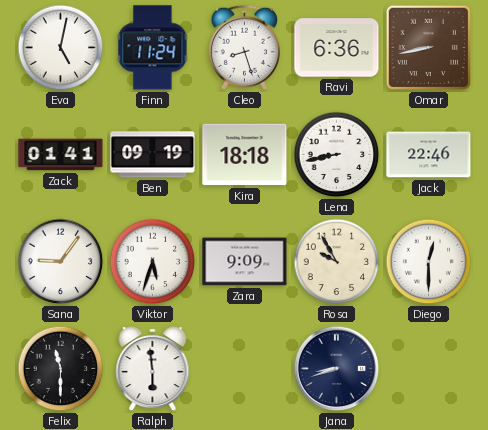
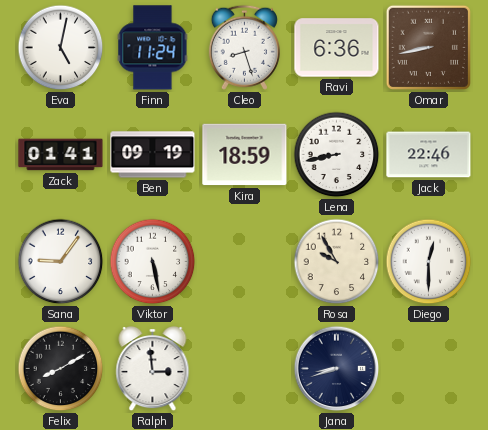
Kira: 18:18 -> 18:59 (245, 155)
Viktor: 5:33 -> 5:28 (153, 262)
Zara: 9:09 -> none (245, 262)
Felix: 11:30 -> 8:10 (61, 369)
Ralph: 5:59 -> 2:59 (153, 369)
